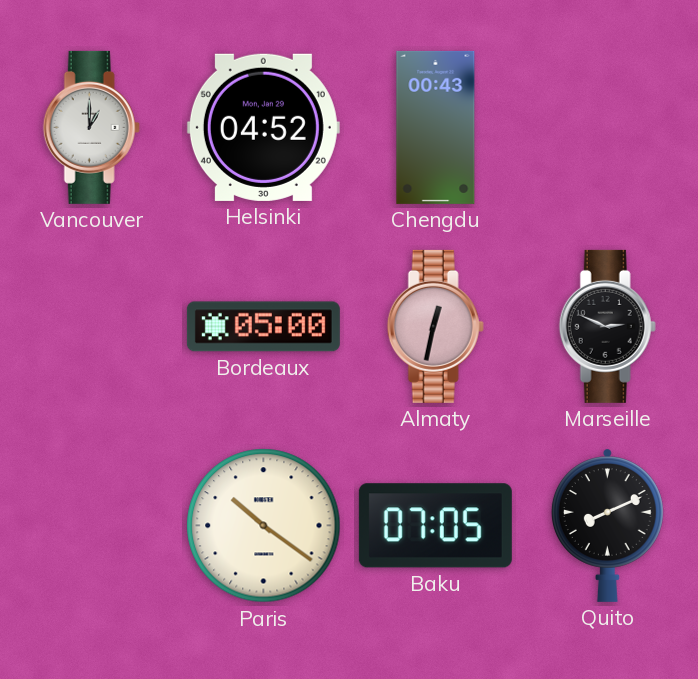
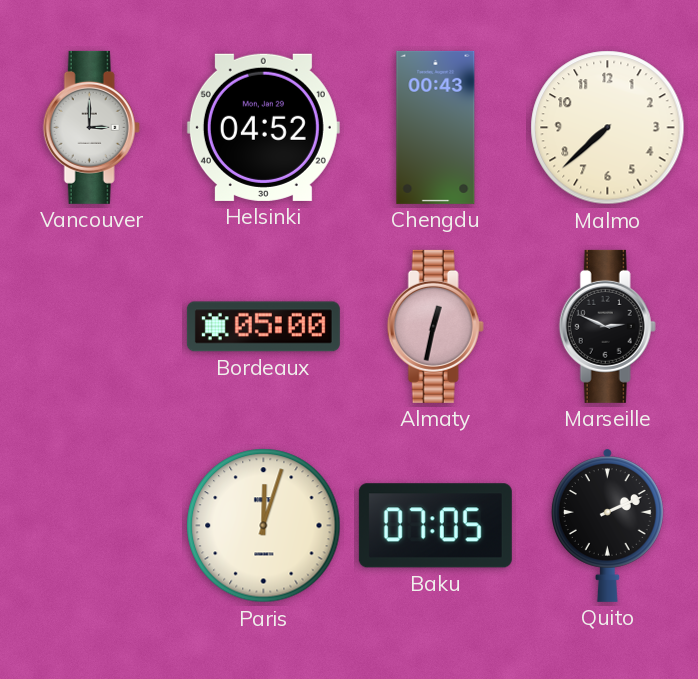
Vancouver: 1:00 -> 3:00 (91, 127)
Malmo: none -> 7:38 (608, 128)
Paris: 10:21 -> 12:03 (264, 526)
Quito: 8:11 -> 2:11 (607, 525)
